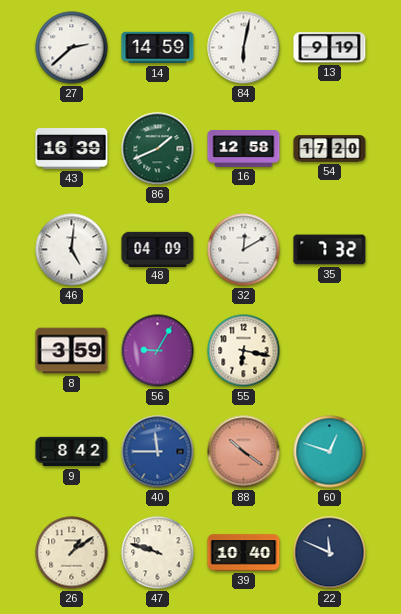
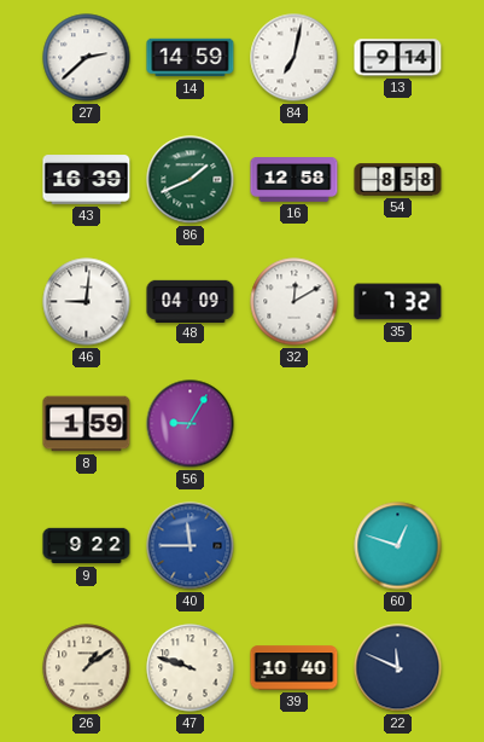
84: 6:02 -> 7:02 (295, 58)
13: 9:19 -> 9:14 (398, 58)
54: 17:20 -> 8:58 (398, 180)
46: 5:01 -> 9:01 (87, 302)
8: 3:59 -> 1:59 (87, 424)
55: 6:17 -> none (244, 351)
9: 8:42 -> 9:22 (87, 546)
88: 10:21 -> none (244, 452)
